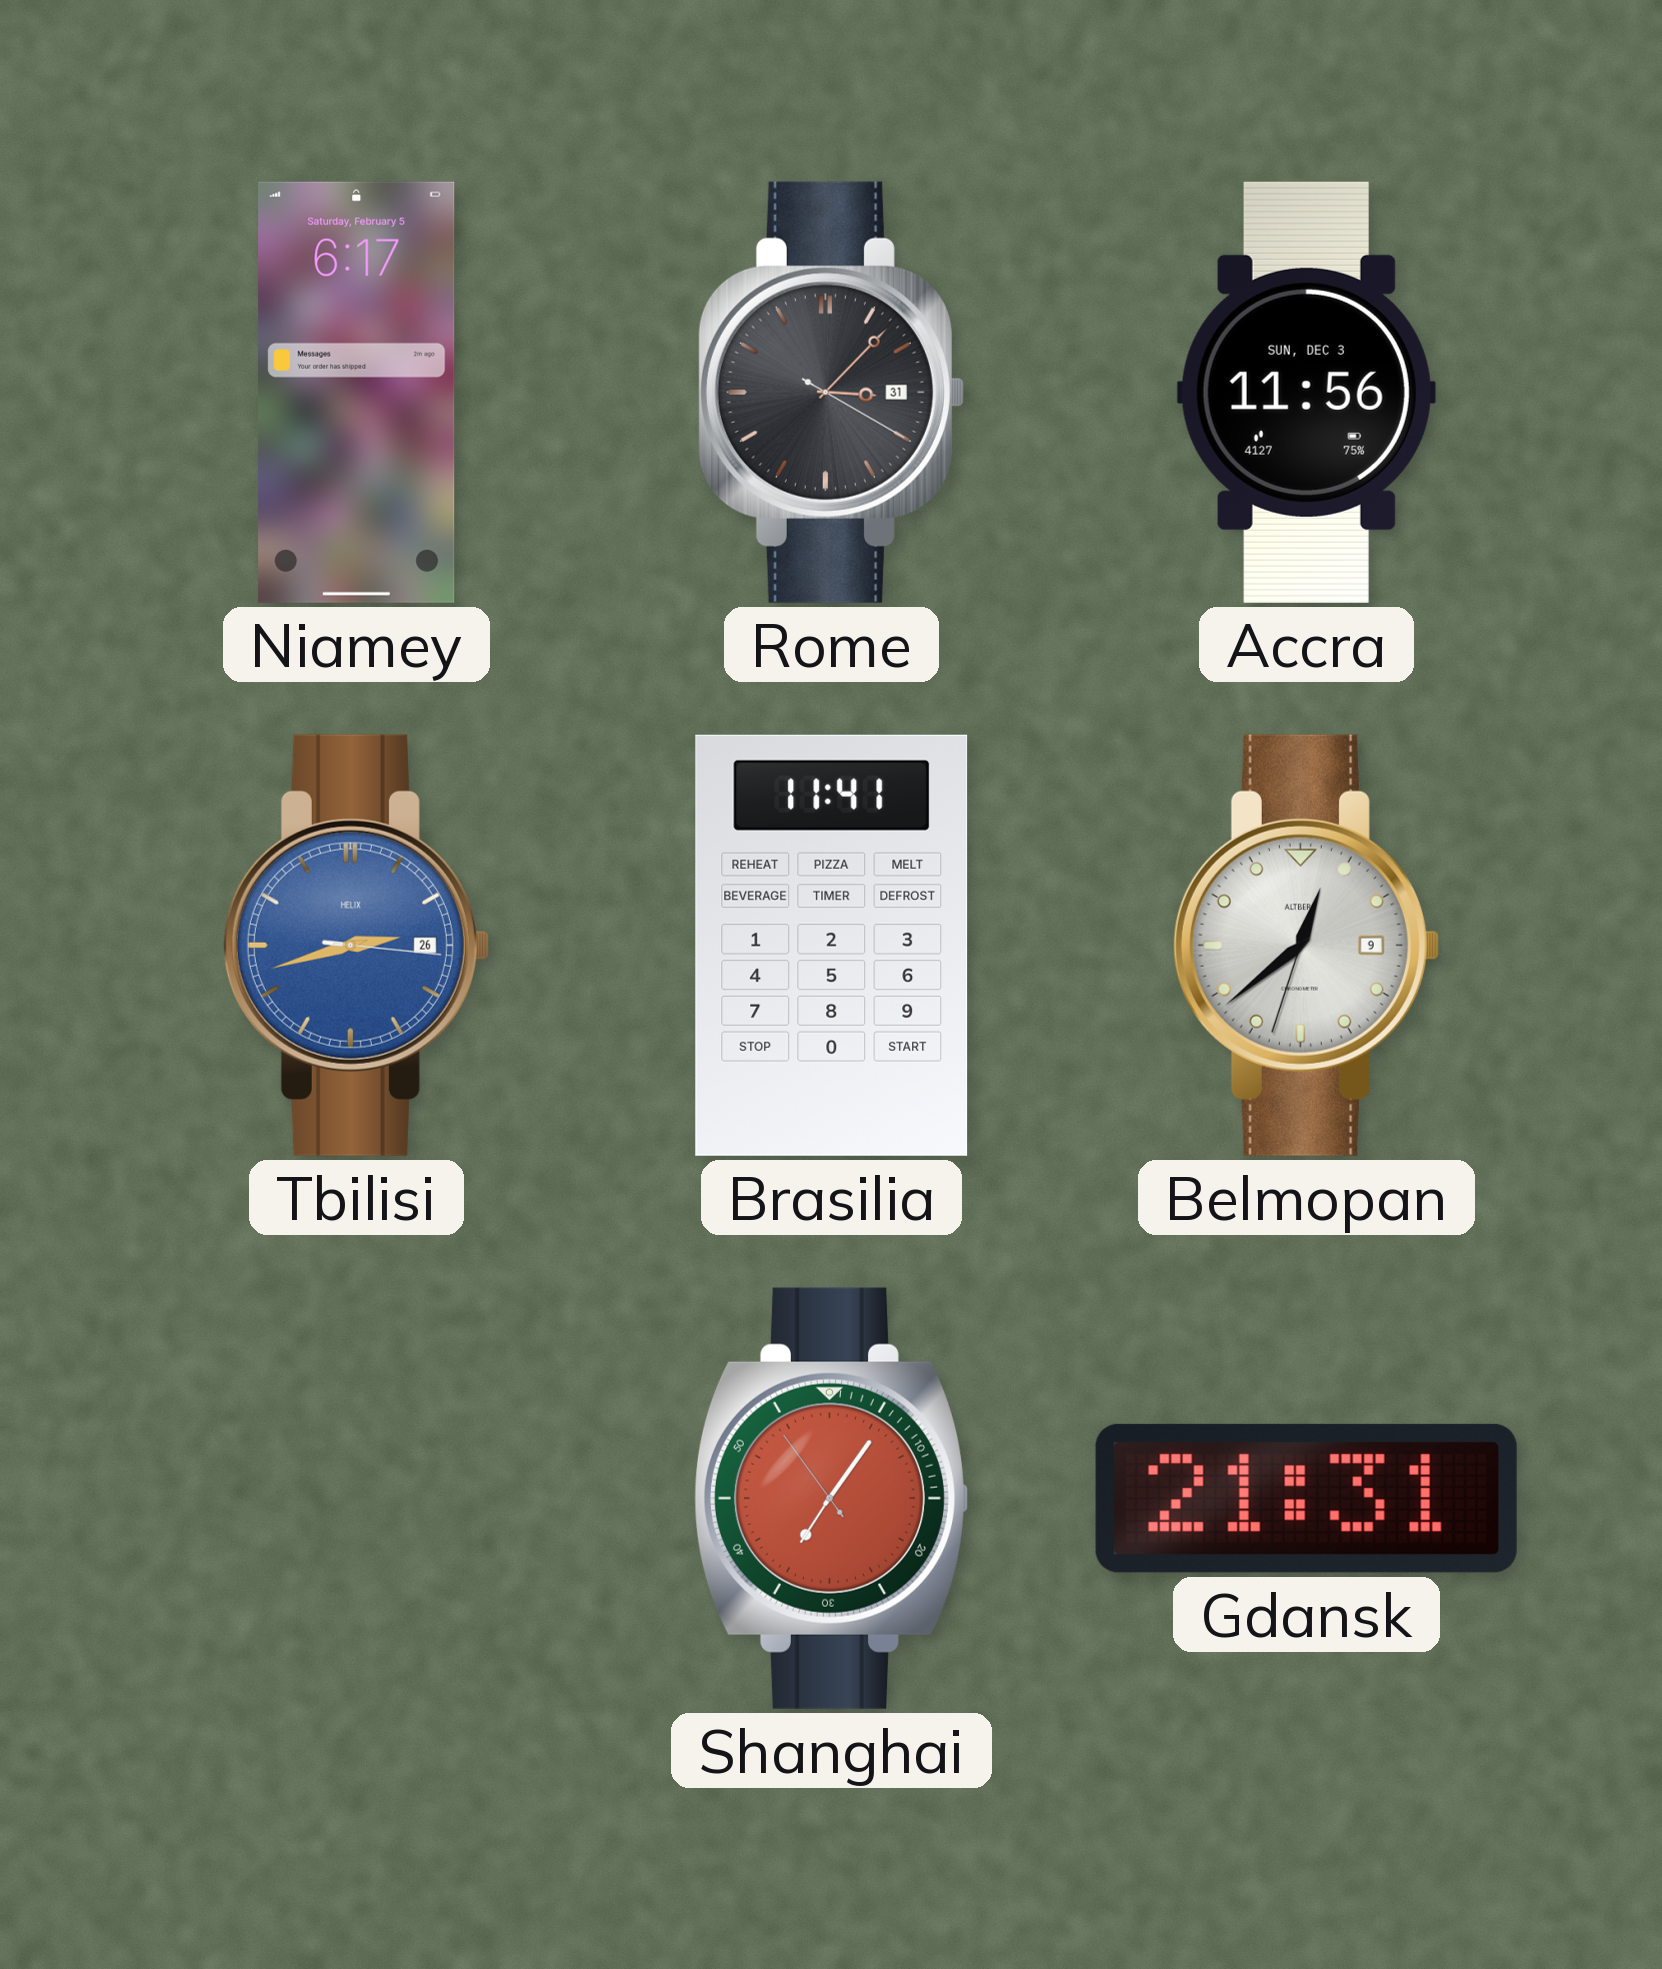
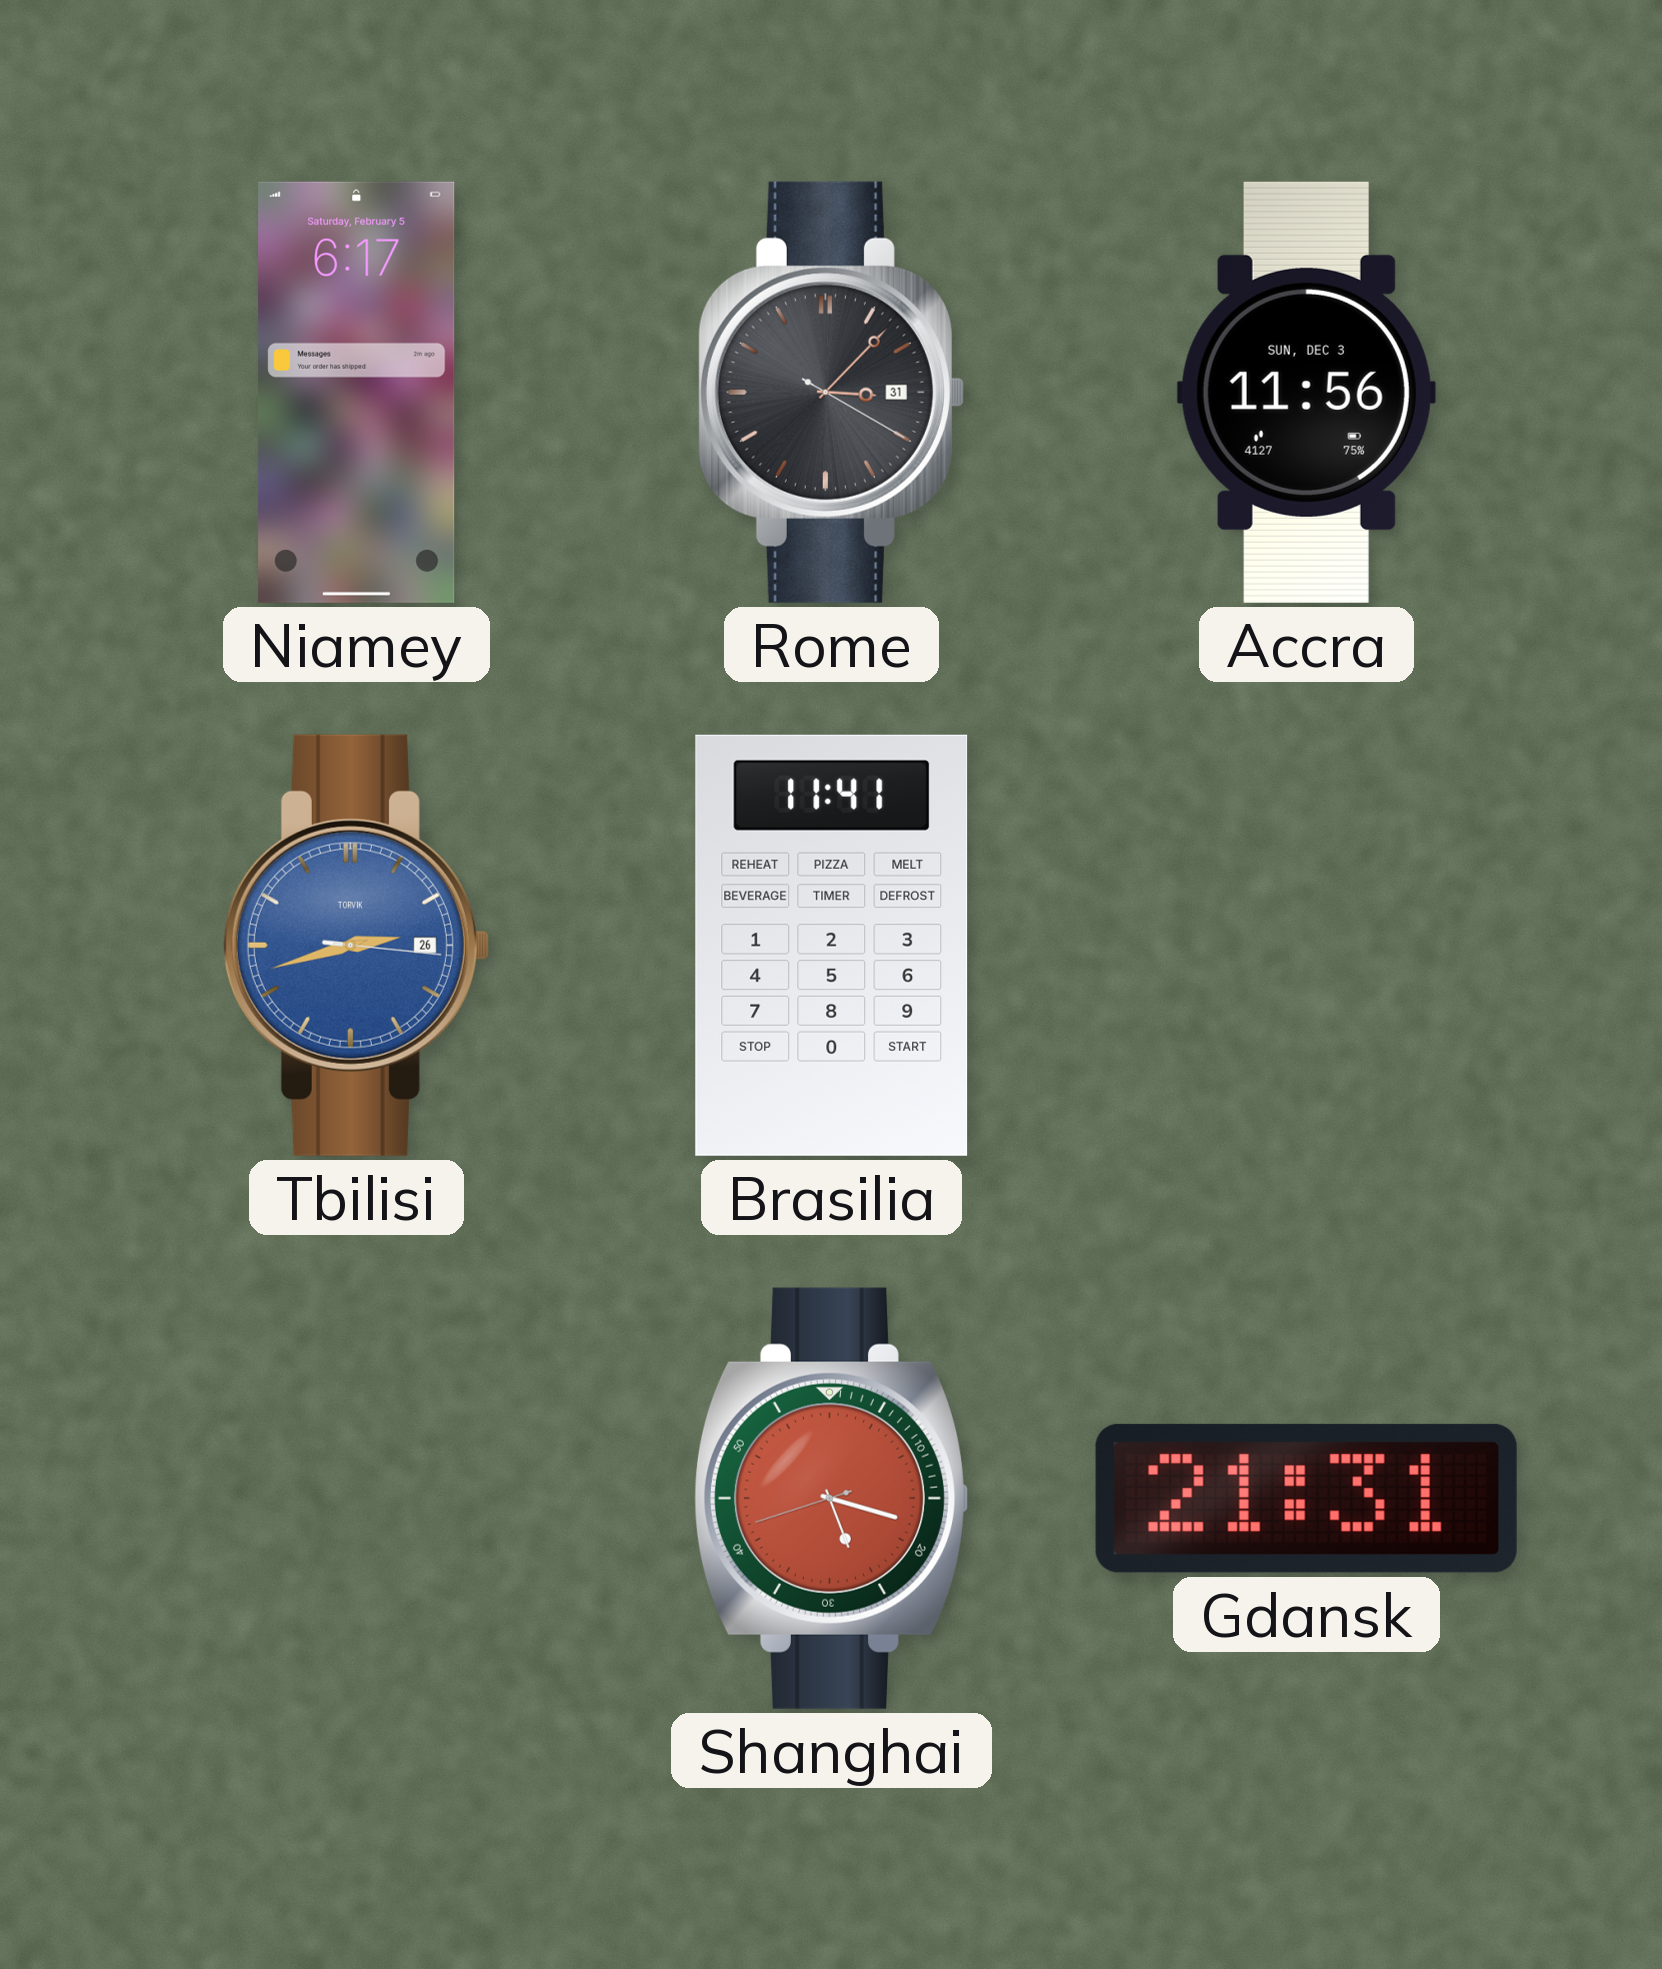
Tbilisi brand: HELIX -> TORVIK (356, 945)
Belmopan: 12:38 -> none (1306, 945)
Shanghai: 7:05 -> 5:17 (831, 1498)
